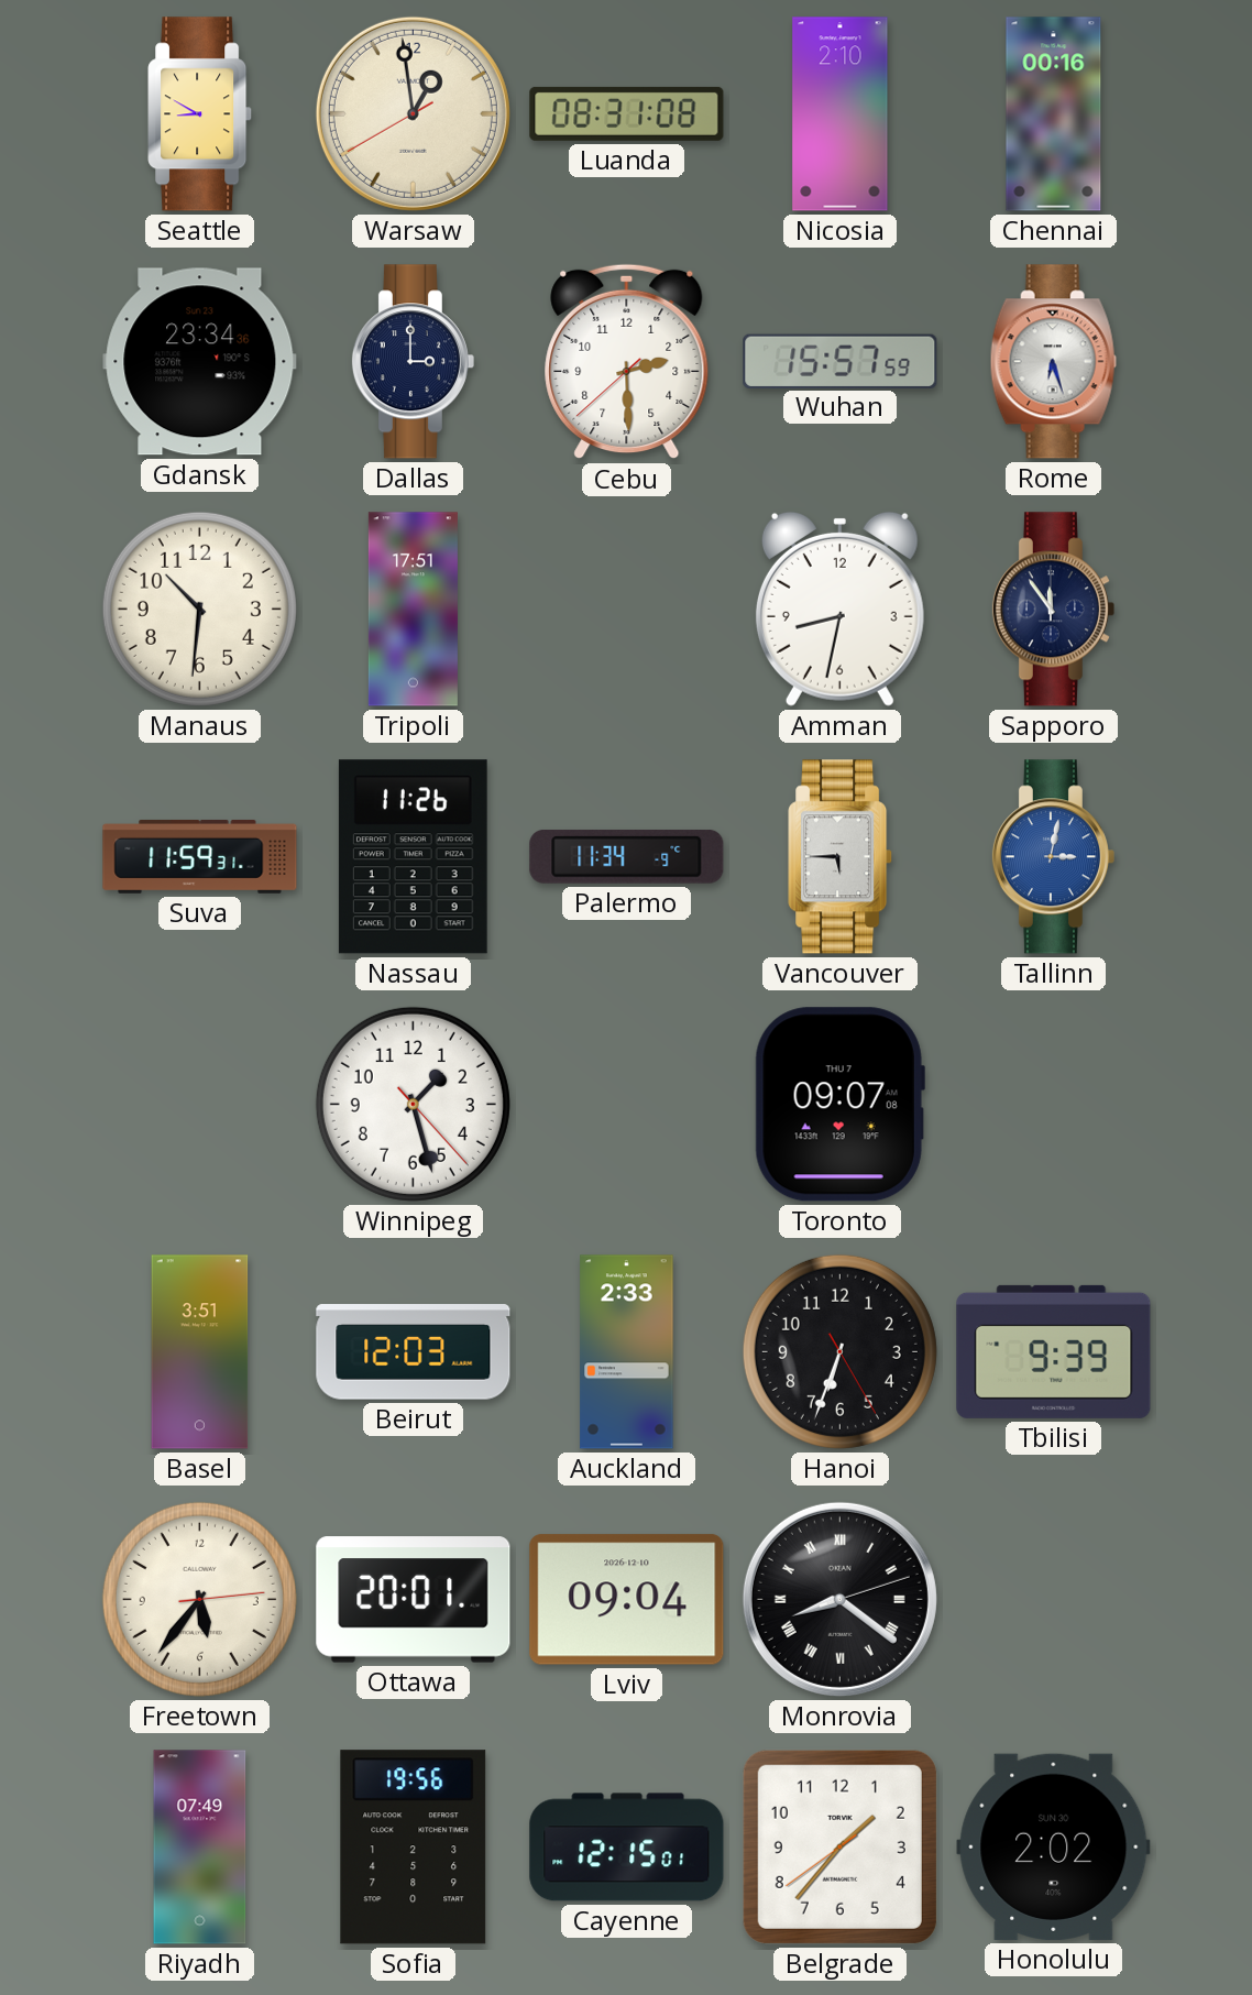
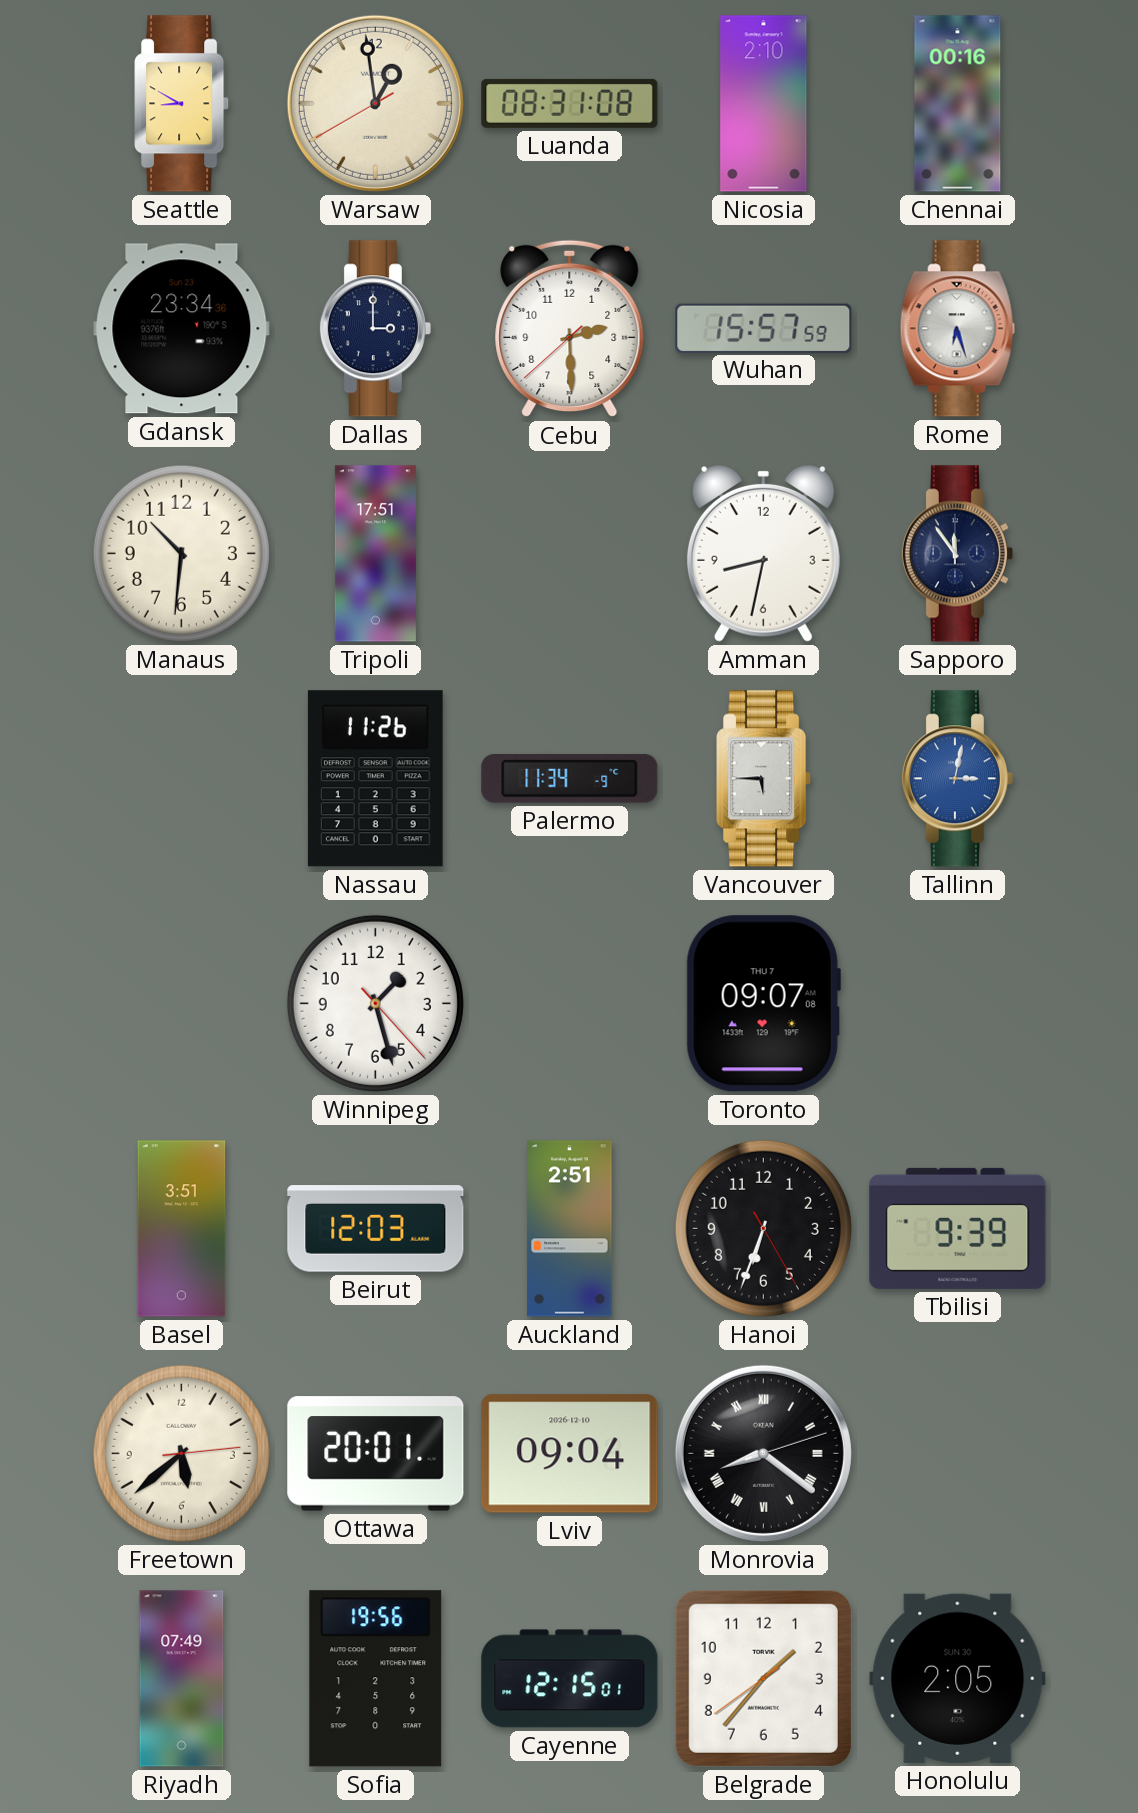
Suva: 11:59 -> none (200, 856)
Auckland: 2:33 -> 2:51 (570, 1229)
Freetown: 5:36 -> 5:38 (181, 1453)
Honolulu: 2:02 -> 2:05 (958, 1678)
